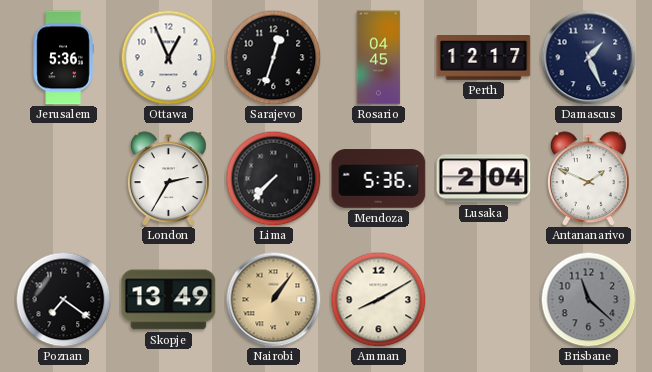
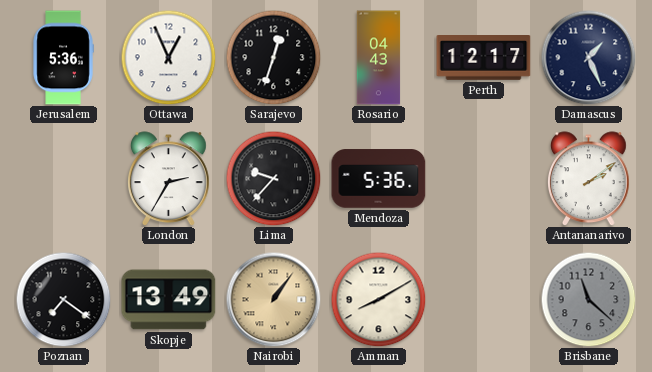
Rosario: 04:45 -> 04:43 (379, 58)
Lima: 7:37 -> 9:37 (273, 178)
Lusaka: 2:04 -> none (484, 179)
Antananarivo: 1:49 -> 2:09 (589, 179)
